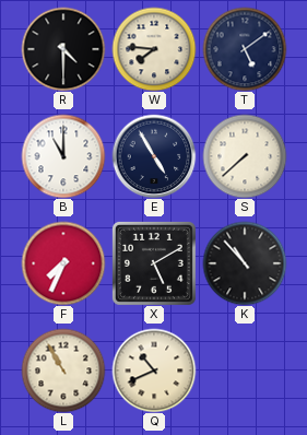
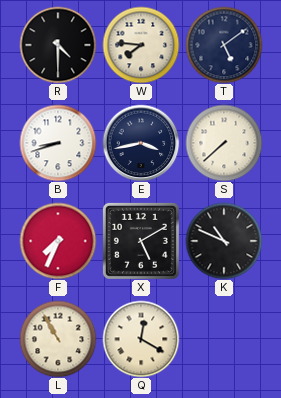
B: 11:00 -> 8:42 (58, 143)
E: 4:55 -> 3:43 (141, 143)
K: 10:53 -> 10:49 (224, 241)
Q: 10:41 -> 12:20 (141, 339)
